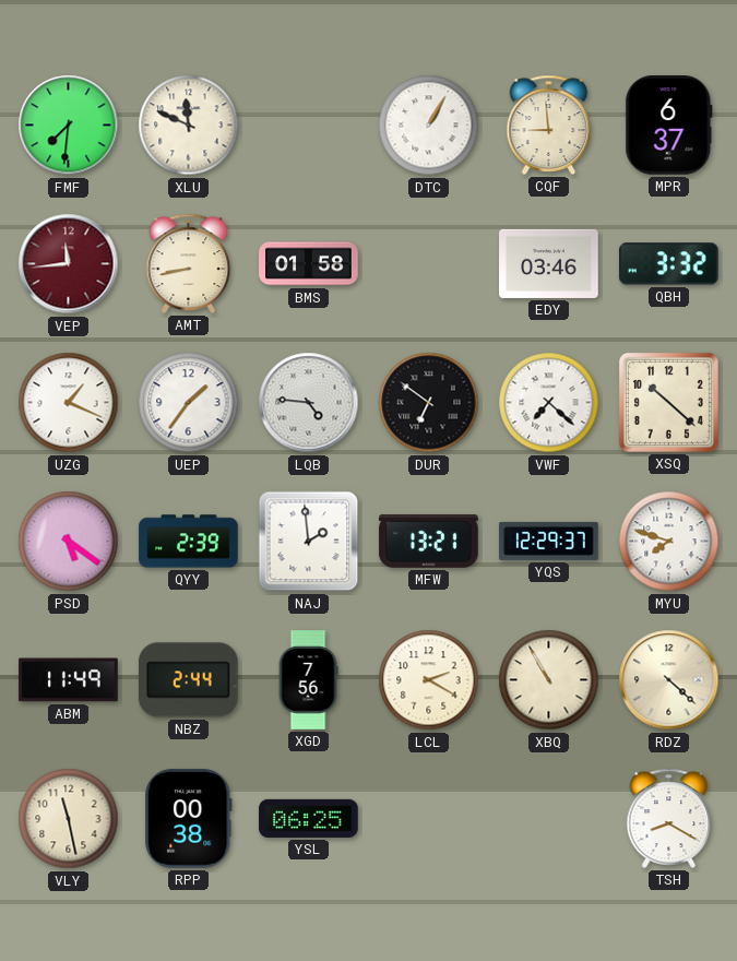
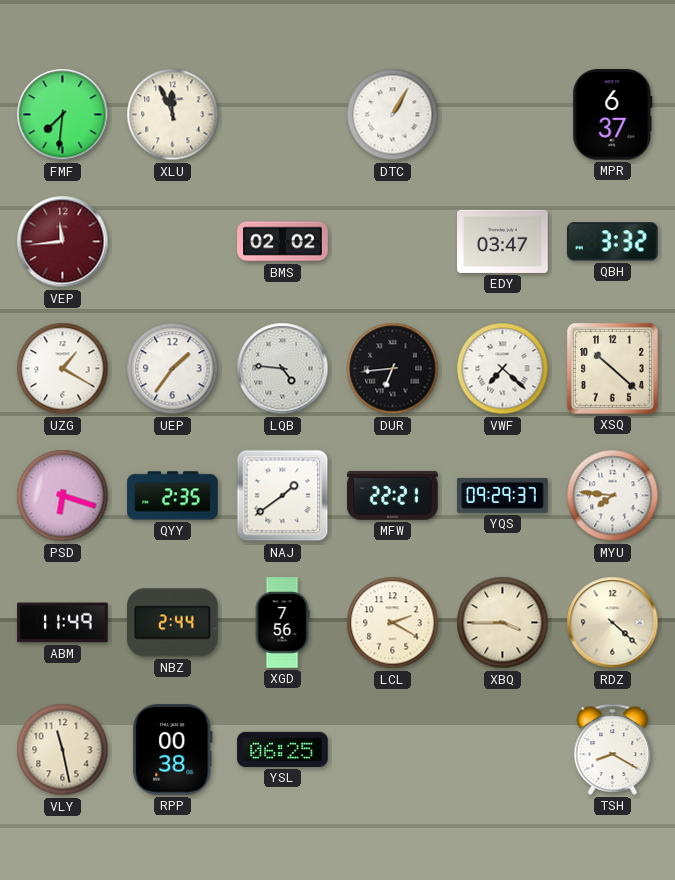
XLU: 11:49 -> 11:56 (173, 115)
CQF: 8:59 -> none (549, 124)
AMT: 8:43 -> none (189, 263)
BMS: 01:58 -> 02:02 (283, 242)
EDY: 03:46 -> 03:47 (503, 241)
UZG: 1:19 -> 1:20 (63, 369)
DUR: 6:51 -> 6:44 (393, 369)
PSD: 5:21 -> 6:18 (63, 496)
QYY: 2:39 -> 2:35 (173, 496)
NAJ: 1:59 -> 1:39 (283, 496)
MFW: 13:21 -> 22:21 (393, 495)
YQS: 12:29 -> 09:29 (503, 495)
MYU: 7:48 -> 7:46 (613, 496)
XBQ: 10:55 -> 3:45 (503, 623)
